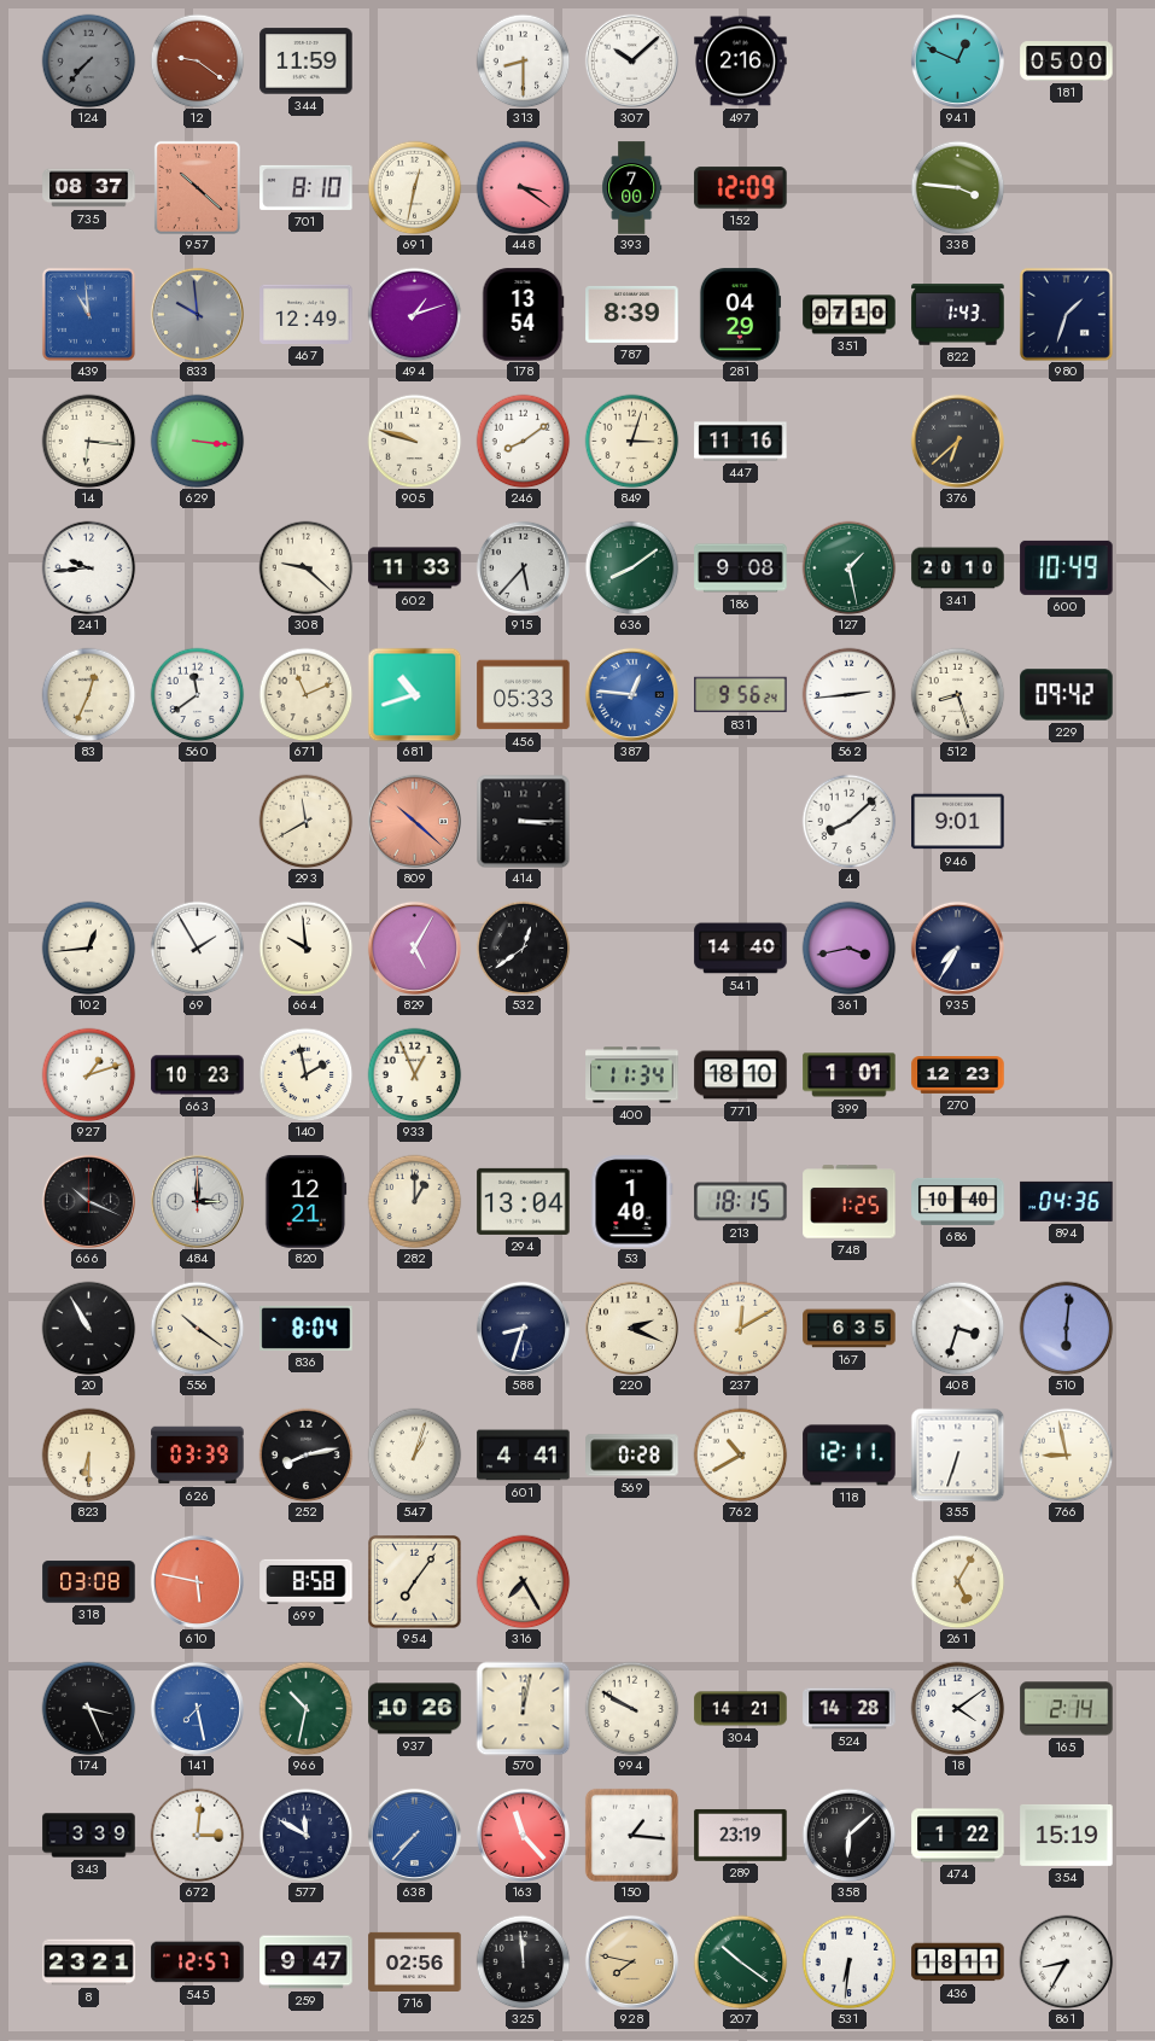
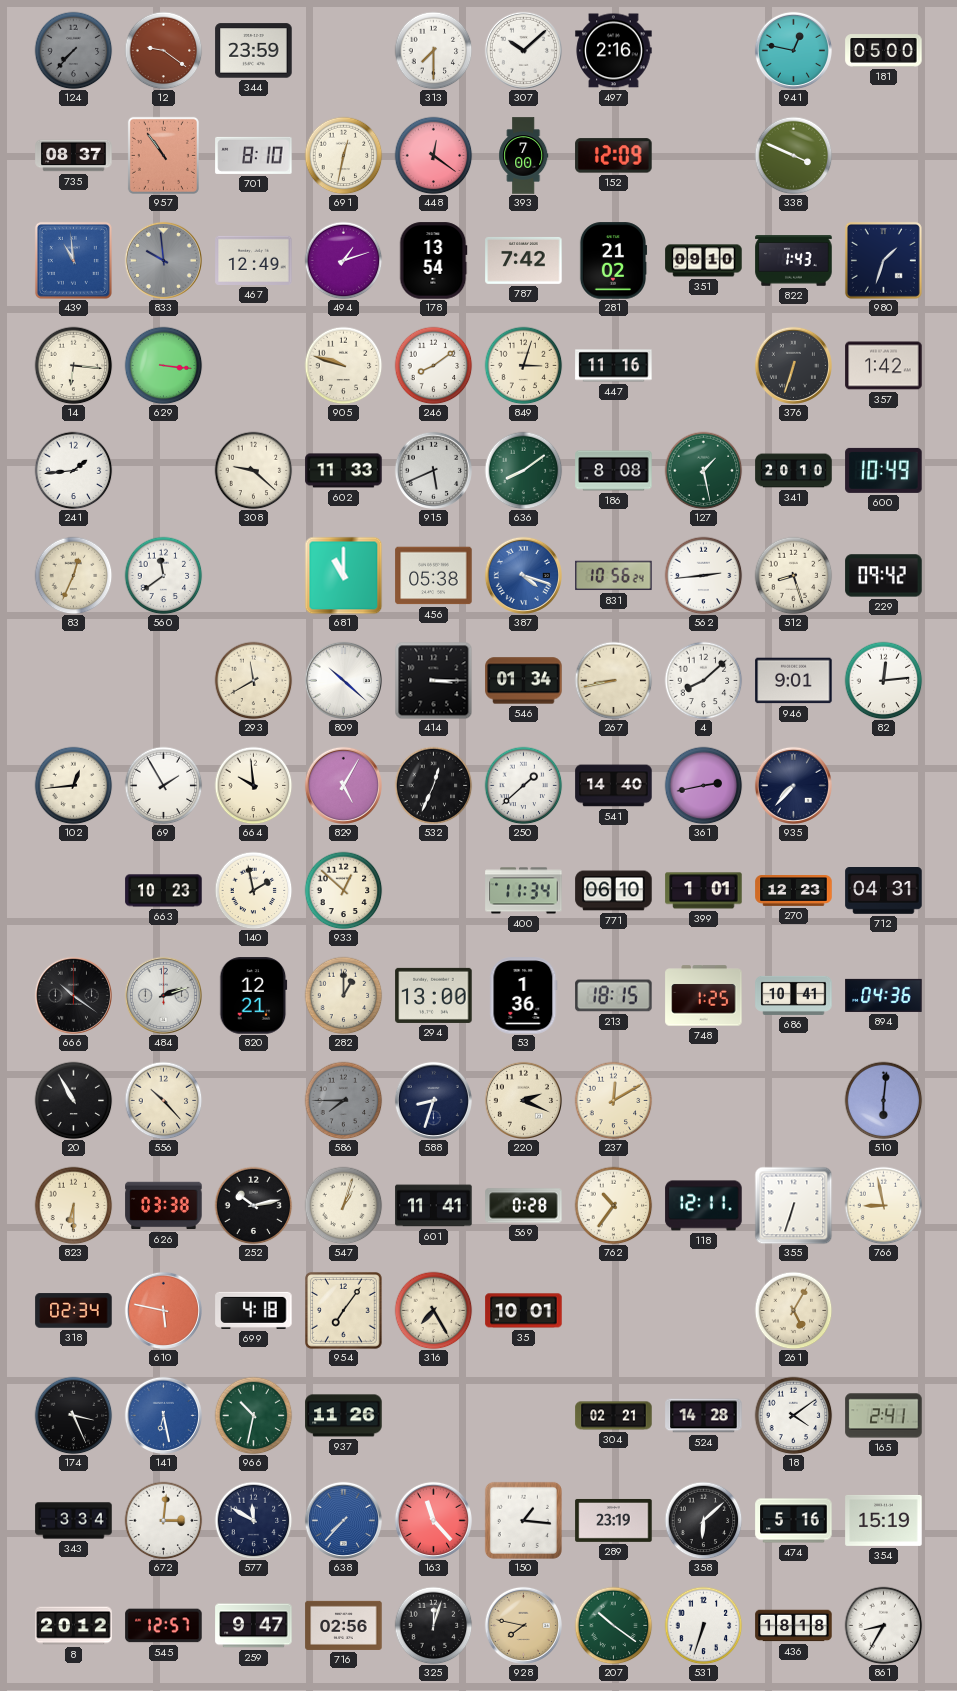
344: 11:59 -> 23:59 (254, 51)
313: 8:30 -> 7:30 (433, 50)
941: 12:49 -> 12:47 (793, 50)
957: 10:22 -> 10:54 (163, 155)
448: 3:21 -> 12:21 (433, 155)
338: 3:46 -> 3:49 (793, 155)
787: 8:39 -> 7:42 (524, 260)
281: 04:29 -> 21:02 (613, 261)
351: 07:10 -> 09:10 (704, 261)
376: 6:38 -> 6:33 (793, 365)
357: none -> 1:42 (884, 366)
241: 9:44 -> 1:44 (73, 470)
915: 5:37 -> 5:41 (433, 470)
186: 9:08 -> 8:08 (614, 471)
671: 11:11 -> none (305, 694)
681: 10:42 -> 11:00 (343, 575)
456: 05:33 -> 05:38 (434, 576)
387: 12:46 -> 4:18 (523, 575)
831: 9:56 -> 10:56 (614, 576)
809 dial: salmon -> white (343, 680)
546: none -> 01:34 (524, 681)
267: none -> 8:43 (613, 680)
82: none -> 12:14 (883, 680)
532: 12:39 -> 12:34 (433, 785)
250: none -> 1:38 (523, 785)
361: 3:43 -> 2:43 (703, 785)
935: 7:35 -> 7:37 (793, 785)
927: 1:12 -> none (88, 1074)
933: 12:56 -> 12:52 (343, 890)
771: 18:10 -> 06:10 (614, 891)
712: none -> 04:31 (884, 891)
666: 10:19 -> 10:21 (73, 995)
484: 3:00 -> 2:12 (163, 995)
294: 13:04 -> 13:00 (434, 995)
53: 1:40 -> 1:36 (524, 996)
686: 10:40 -> 10:41 (794, 995)
556: 10:21 -> 10:23 (163, 1100)
836: 8:04 -> none (307, 1328)
586: none -> 7:45 (343, 1100)
167: 6:35 -> none (850, 1329)
408: 3:33 -> none (957, 1328)
626: 03:39 -> 03:38 (164, 1206)
252: 8:13 -> 10:13 (253, 1205)
601: 4:41 -> 11:41 (434, 1206)
762: 10:40 -> 10:36 (613, 1205)
318: 03:08 -> 02:34 (74, 1311)
699: 8:58 -> 4:18 (254, 1310)
35: none -> 10:01 (524, 1311)
141: 7:28 -> 6:28 (163, 1415)
937: 10:26 -> 11:26 (344, 1416)
570: 12:02 -> none (523, 1708)
994: 9:50 -> none (631, 1708)
304: 14:21 -> 02:21 (614, 1416)
165: 2:14 -> 2:41 (884, 1416)
343: 3:39 -> 3:34 (74, 1521)
474: 1:22 -> 5:16 (794, 1521)
8: 23:21 -> 20:12 (74, 1626)
325: 11:59 -> 12:03 (433, 1625)
531: 6:31 -> 6:33 (703, 1625)
436: 18:11 -> 18:18 (794, 1626)
